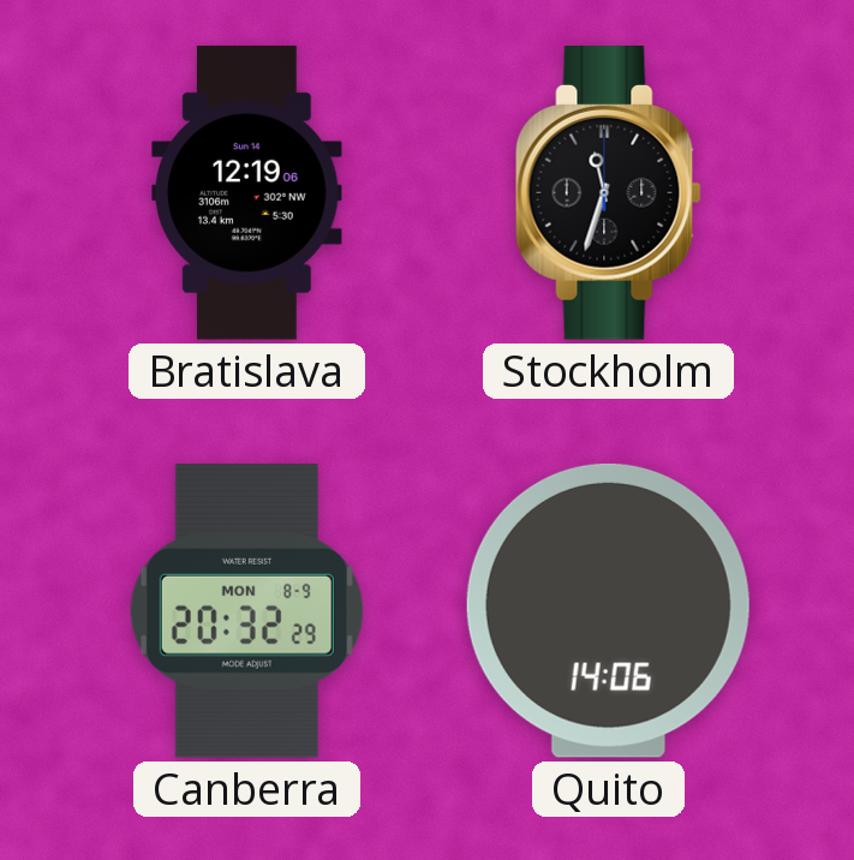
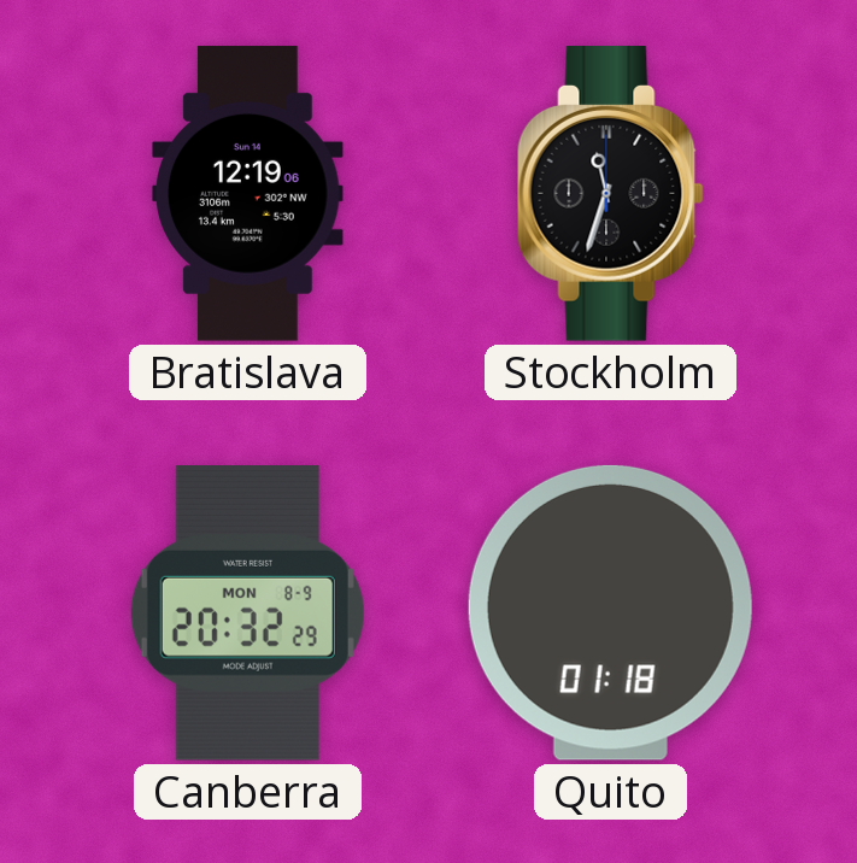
Quito: 14:06 -> 01:18 (610, 612)
